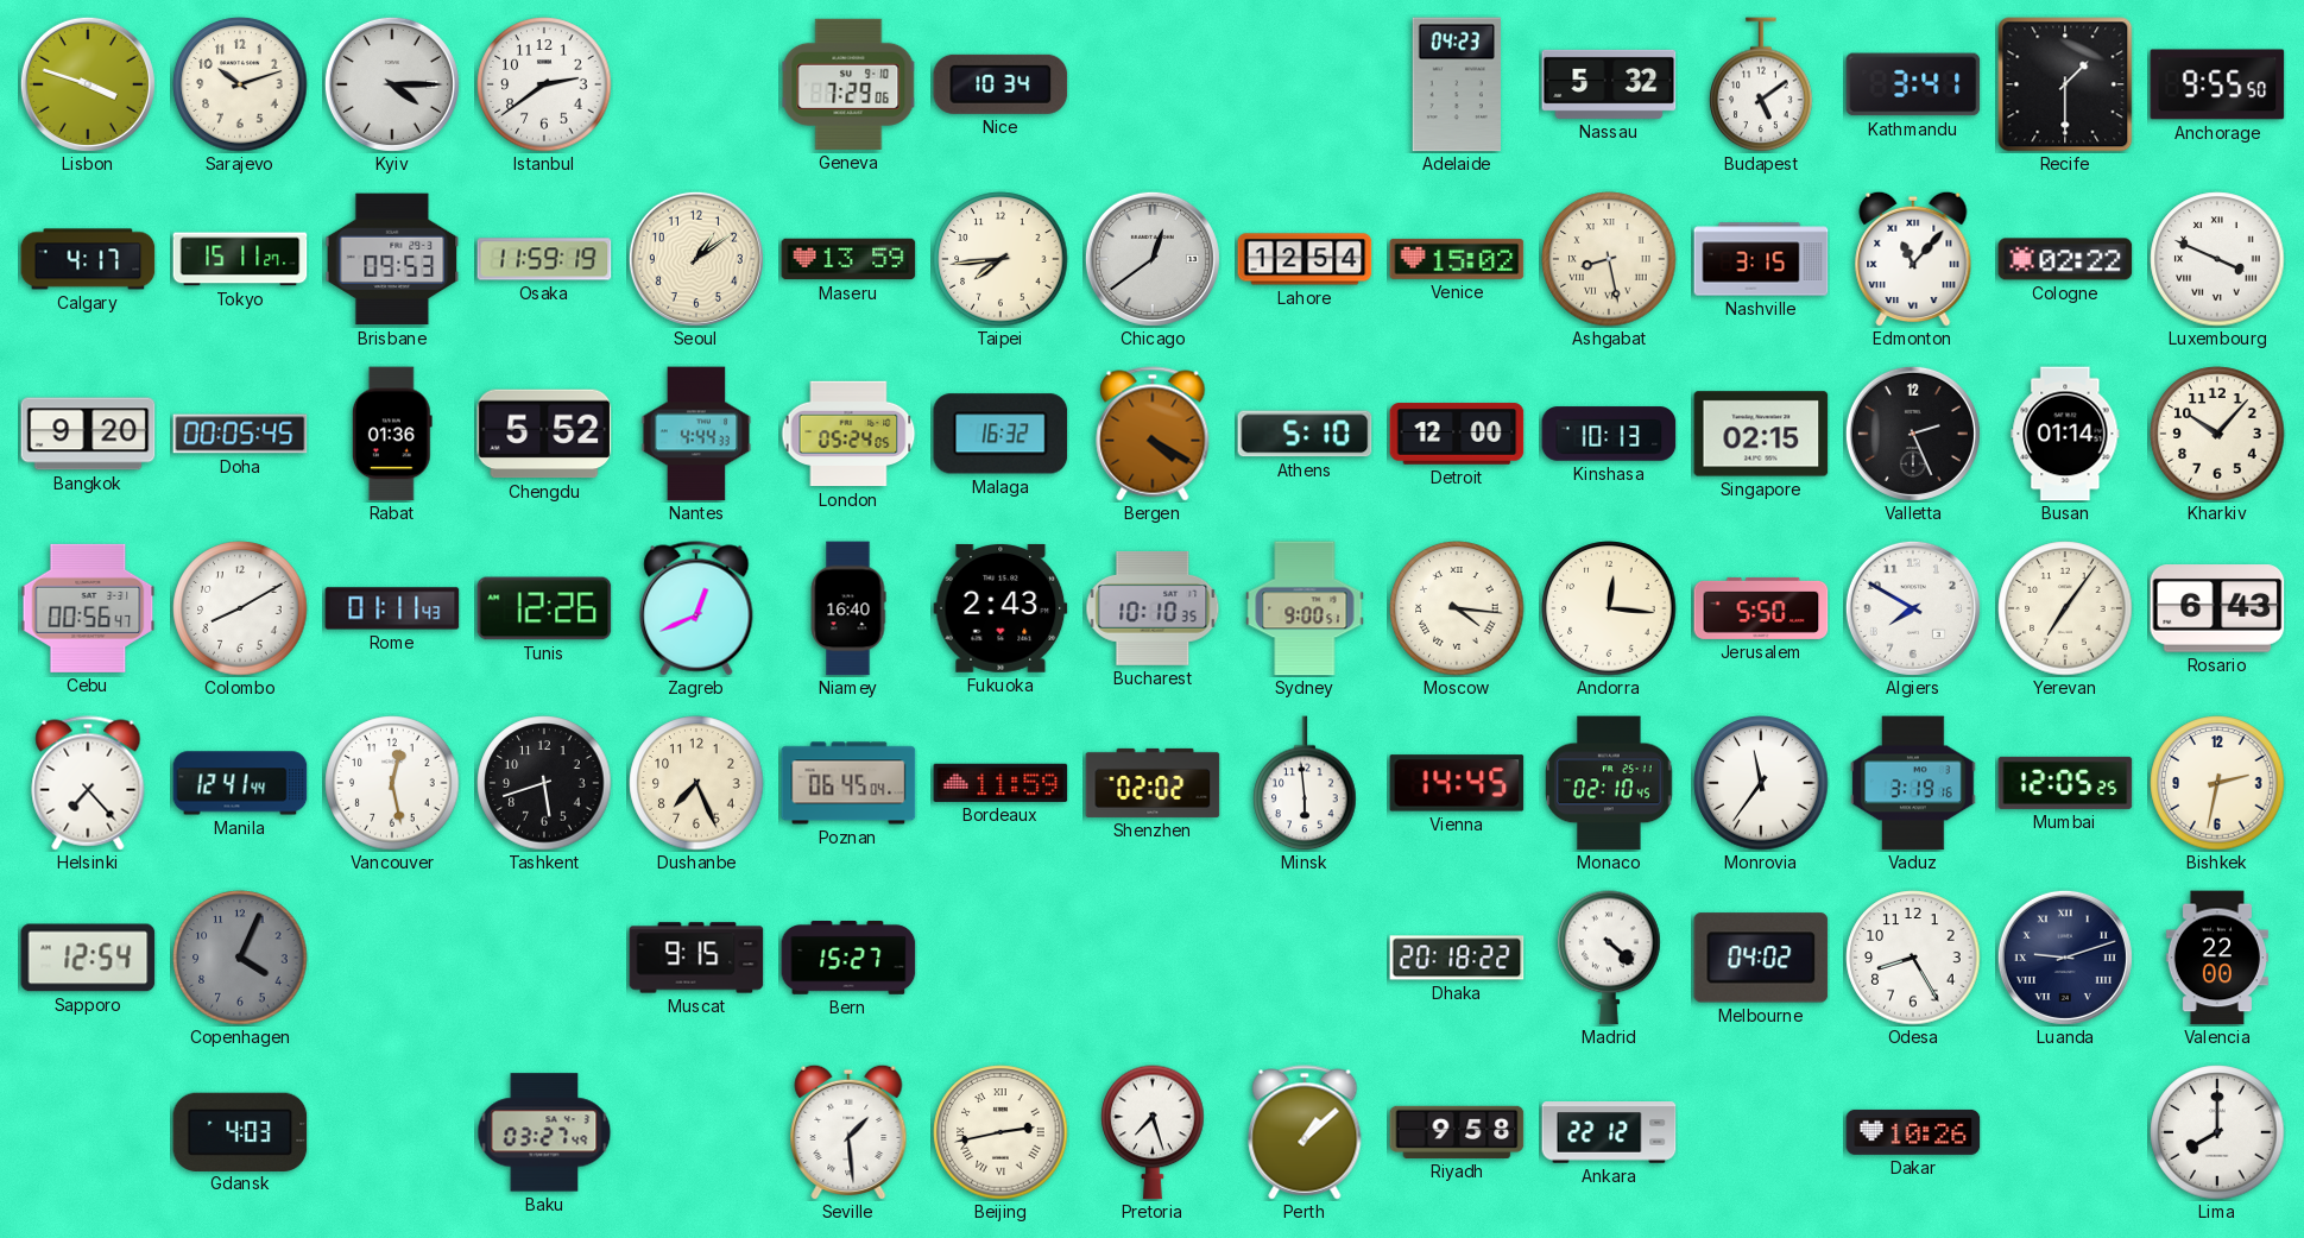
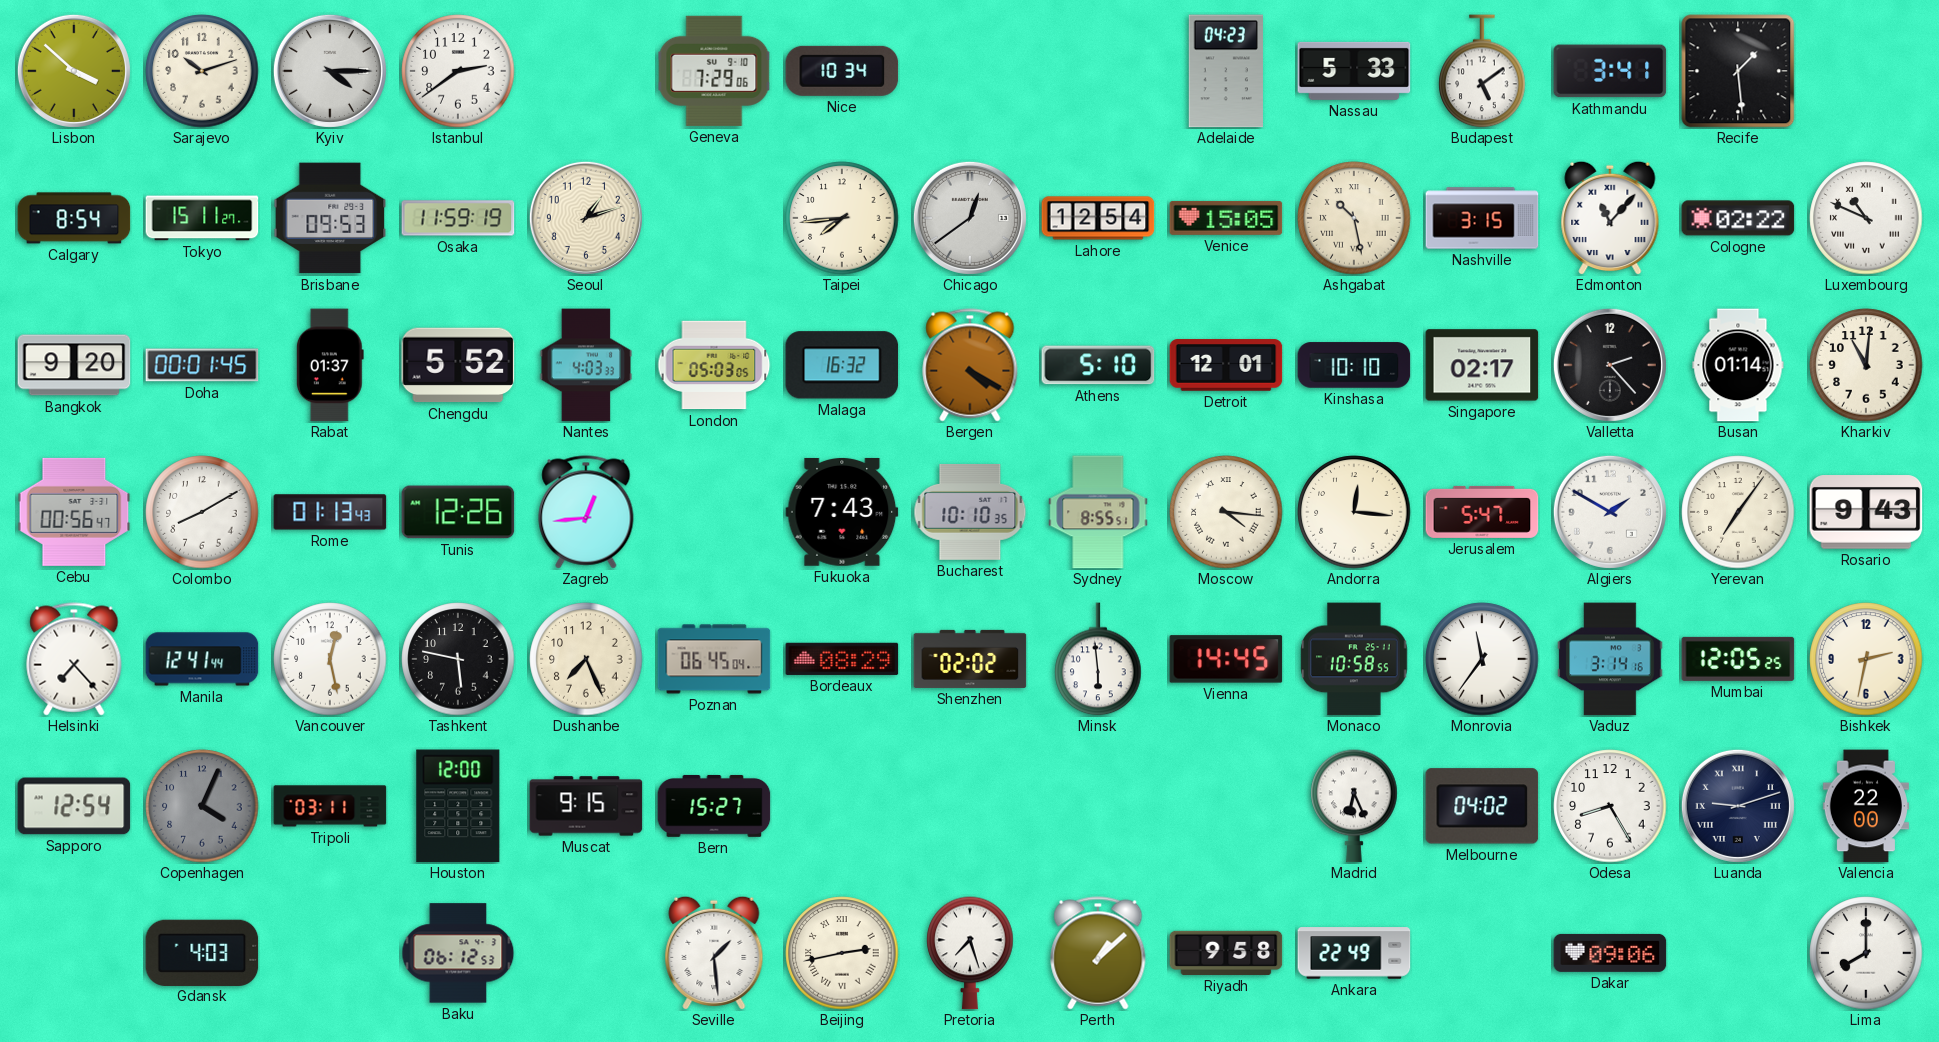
Lisbon: 3:48 -> 3:52 (74, 71)
Nassau: 5:32 -> 5:33 (1354, 71)
Recife: 1:30 -> 1:29 (1738, 71)
Anchorage: 9:55 -> none (2217, 84)
Calgary: 4:17 -> 8:54 (74, 218)
Seoul: 1:09 -> 1:12 (586, 218)
Maseru: 13:59 -> none (848, 259)
Venice: 15:02 -> 15:05 (1226, 218)
Ashgabat: 8:28 -> 10:28 (1354, 218)
Luxembourg: 3:49 -> 10:49 (1866, 218)
Doha: 00:05 -> 00:01 (202, 365)
Rabat: 01:36 -> 01:37 (330, 365)
Nantes: 4:44 -> 4:03 (586, 365)
London: 05:24 -> 05:03 (714, 365)
Detroit: 12:00 -> 12:01 (1226, 365)
Kinshasa: 10:13 -> 10:10 (1354, 365)
Singapore: 02:15 -> 02:17 (1482, 365)
Valletta: 2:26 -> 2:23 (1610, 365)
Kharkiv: 10:07 -> 11:01 (1866, 365)
Rome: 01:11 -> 01:13 (330, 512)
Zagreb: 12:41 -> 12:44 (586, 512)
Niamey: 16:40 -> none (848, 608)
Fukuoka: 2:43 -> 7:43 (842, 512)
Sydney: 9:00 -> 8:55 (1098, 512)
Jerusalem: 5:50 -> 5:47 (1482, 512)
Algiers: 7:50 -> 1:50 (1610, 512)
Rosario: 6:43 -> 9:43 (1866, 512)
Tashkent: 5:42 -> 5:47 (458, 659)
Bordeaux: 11:59 -> 08:29 (842, 659)
Monaco: 02:10 -> 10:58 (1354, 659)
Vaduz: 3:19 -> 3:14 (1610, 659)
Tripoli: none -> 03:11 (330, 806)
Houston: none -> 12:00 (458, 806)
Dhaka: 20:18 -> none (1457, 958)
Madrid: 4:22 -> 6:26 (1354, 806)
Baku: 03:27 -> 06:12 (458, 953)
Ankara: 22:12 -> 22:49 (1354, 953)
Dakar: 10:26 -> 09:06 (1610, 953)
